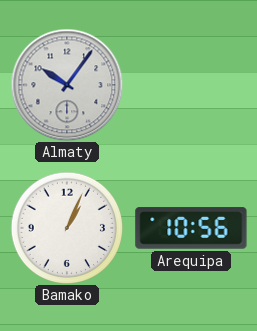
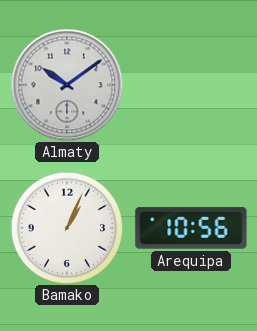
Almaty: 10:06 -> 10:09 (67, 85)
